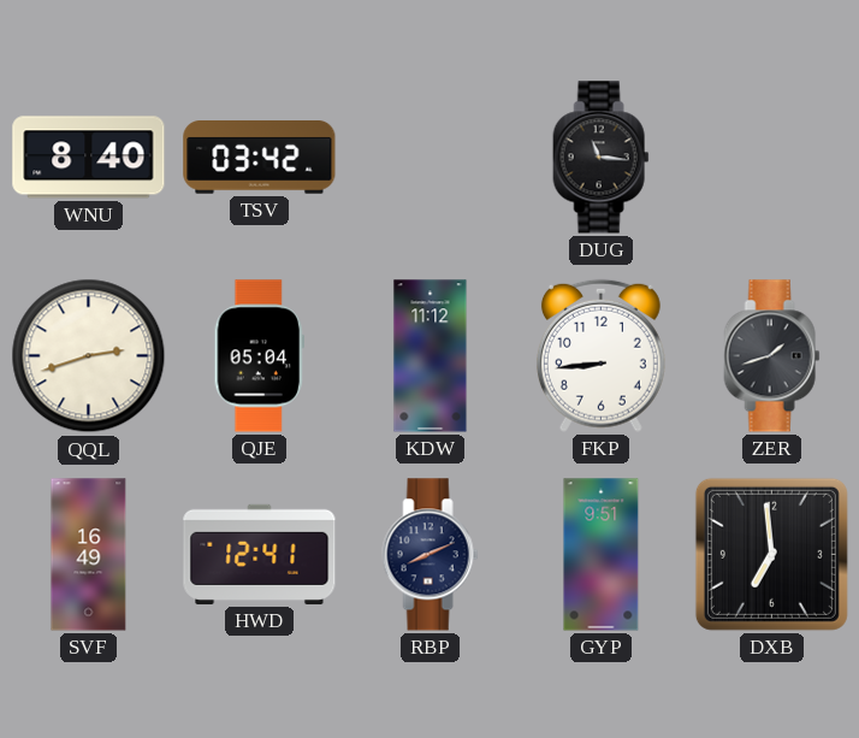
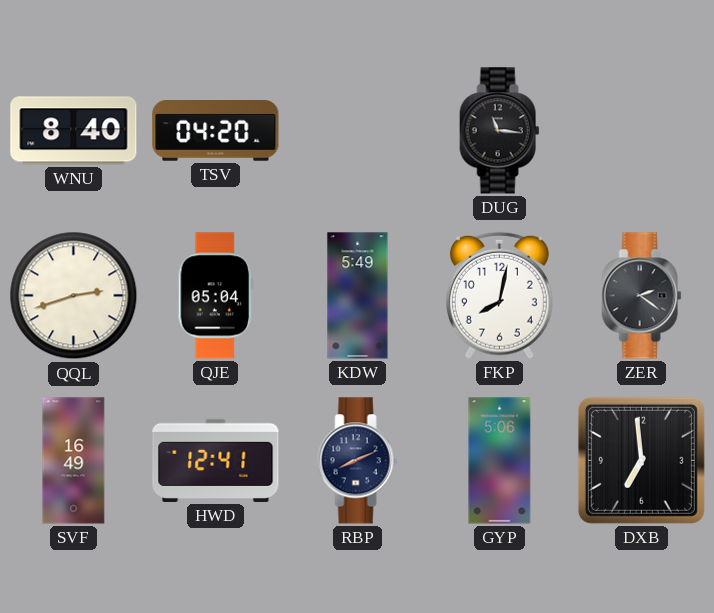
TSV: 03:42 -> 04:20 (216, 131)
KDW: 11:12 -> 5:49 (358, 296)
FKP: 8:44 -> 8:02 (499, 295)
ZER: 1:42 -> 2:21 (642, 296)
GYP: 9:51 -> 5:06 (500, 461)
